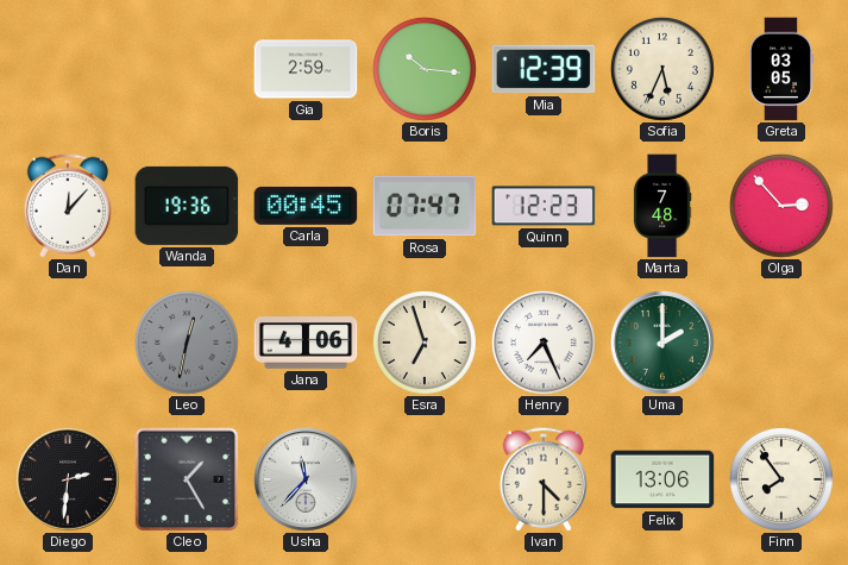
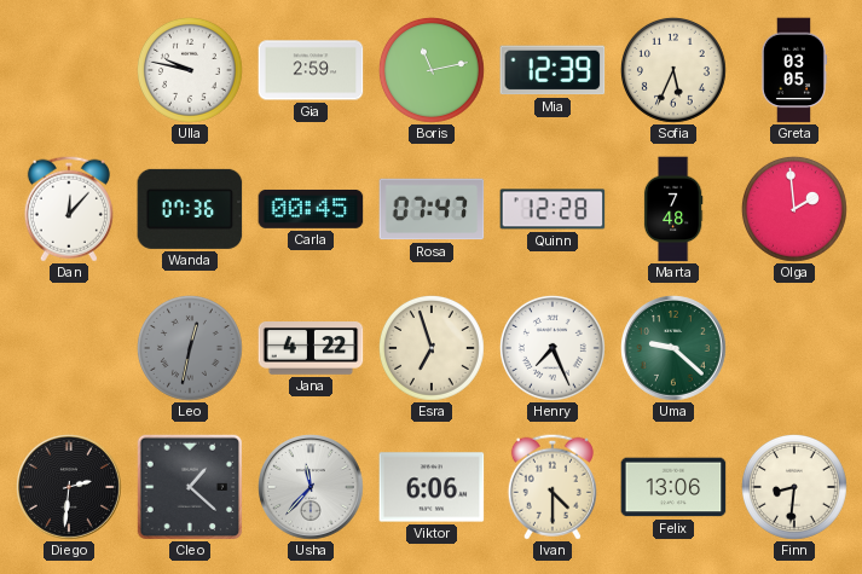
Ulla: none -> 9:47 (190, 70)
Boris: 10:16 -> 11:13 (432, 70)
Wanda: 19:36 -> 07:36 (190, 209)
Quinn: 12:23 -> 12:28 (553, 209)
Olga: 2:53 -> 1:59 (794, 209)
Jana: 4:06 -> 4:22 (311, 349)
Uma: 2:00 -> 9:22 (675, 349)
Cleo: 1:25 -> 1:22 (190, 487)
Viktor: none -> 6:06 (432, 487)
Finn: 7:54 -> 8:31 (794, 487)
